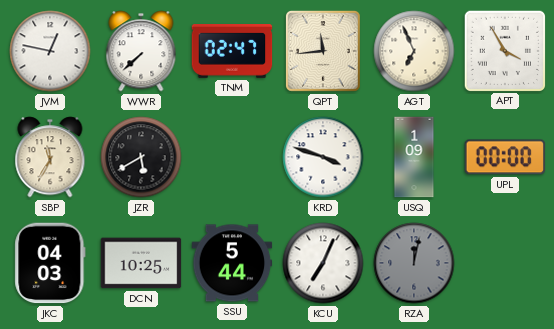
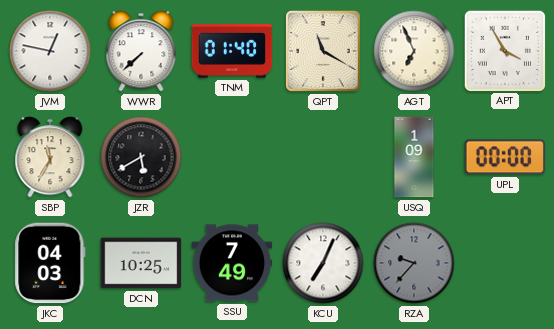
TNM: 02:47 -> 01:40 (232, 52)
QPT: 11:44 -> 11:20 (323, 51)
KRD: 3:48 -> none (323, 157)
SSU: 5:44 -> 7:49 (232, 263)
RZA: 12:02 -> 9:37 (414, 263)
